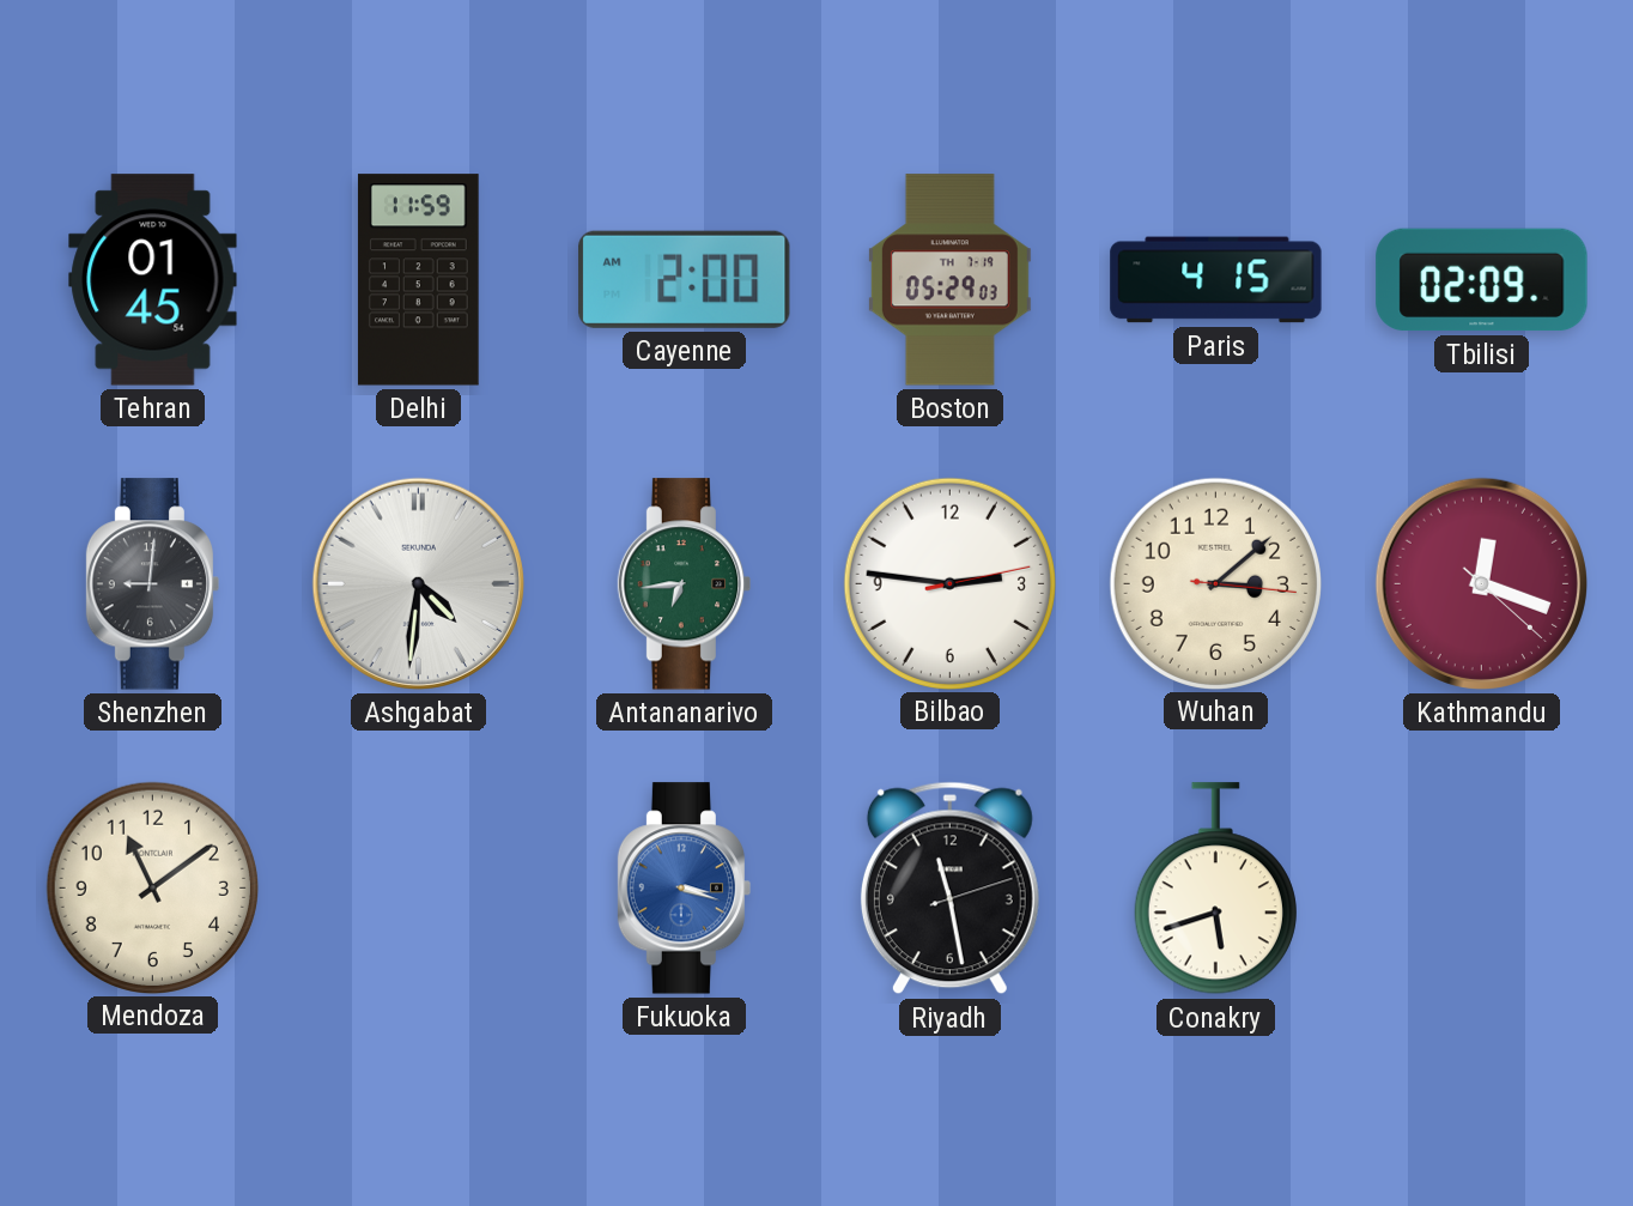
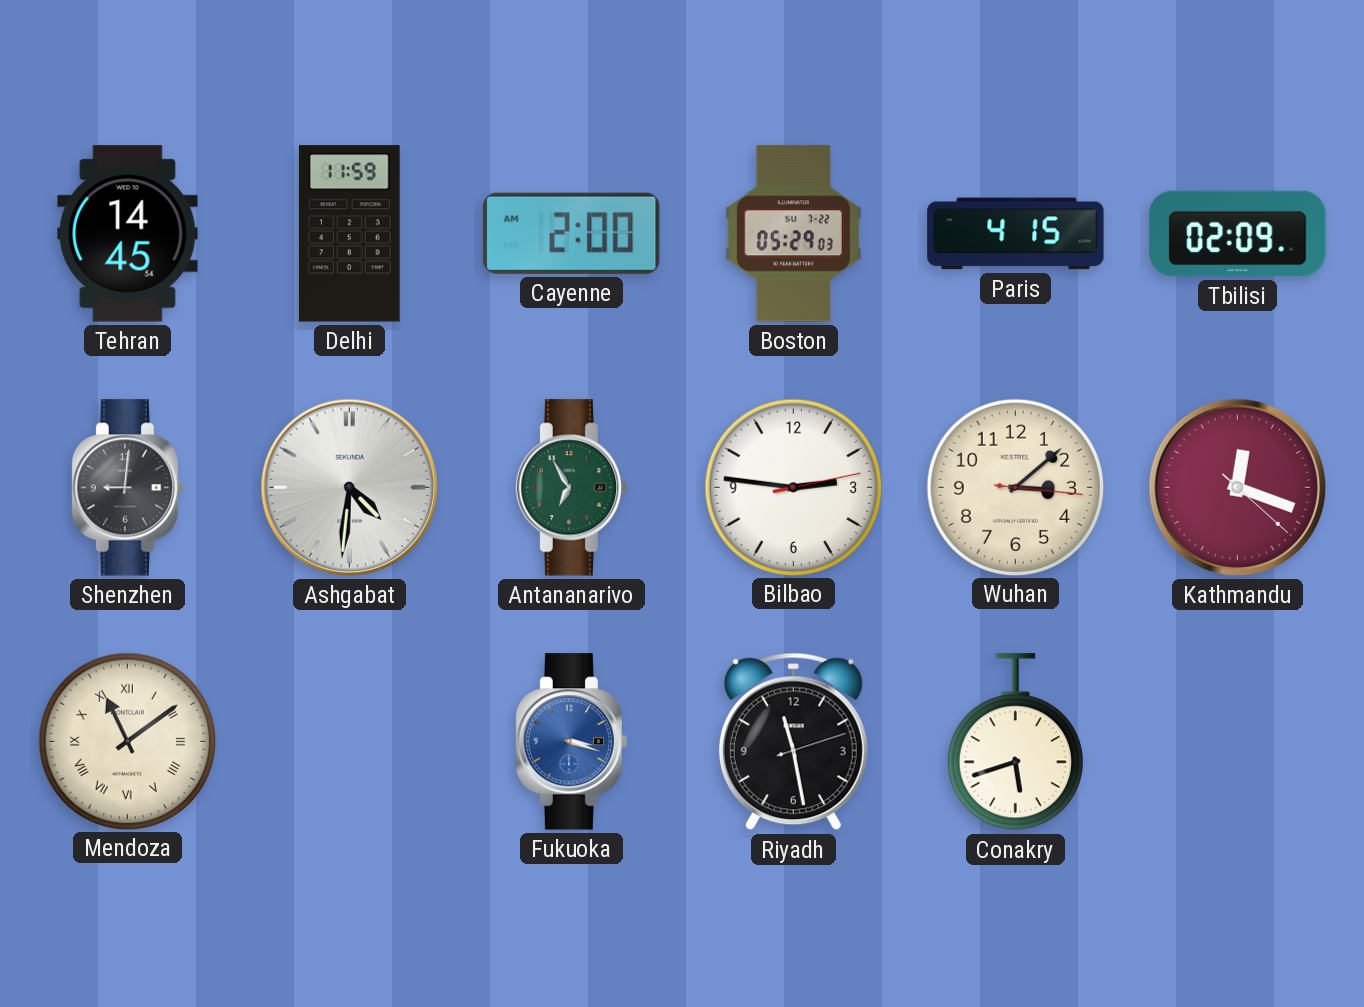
Tehran: 01:45 -> 14:45 (128, 234)
Boston date: TH 7-19 -> SU 7-22 (793, 234)
Antananarivo: 6:44 -> 6:55 (572, 488)
Mendoza numerals: Arabic -> Roman (127, 741)
